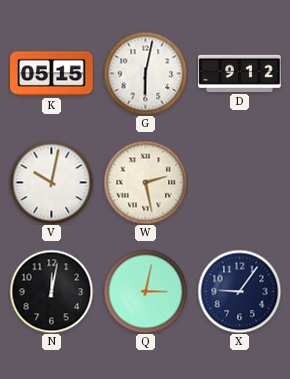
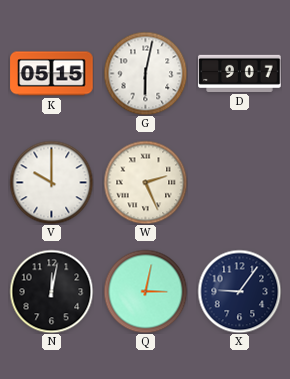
D: 9:12 -> 9:07 (240, 73)
V: 10:02 -> 10:00 (51, 182)
W: 2:28 -> 2:26 (145, 182)
